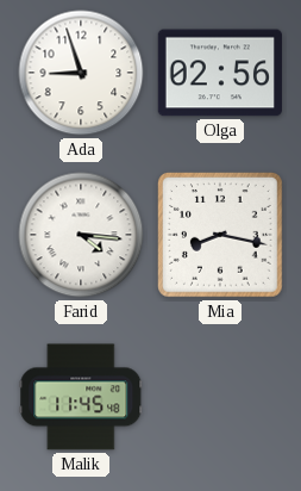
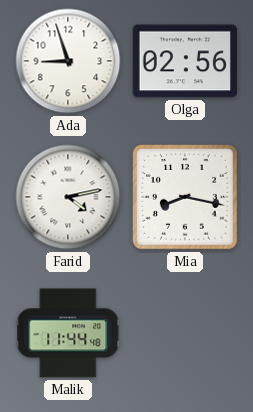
Farid: 4:16 -> 4:13 (68, 197)
Malik: 11:45 -> 11:44 (68, 333)
